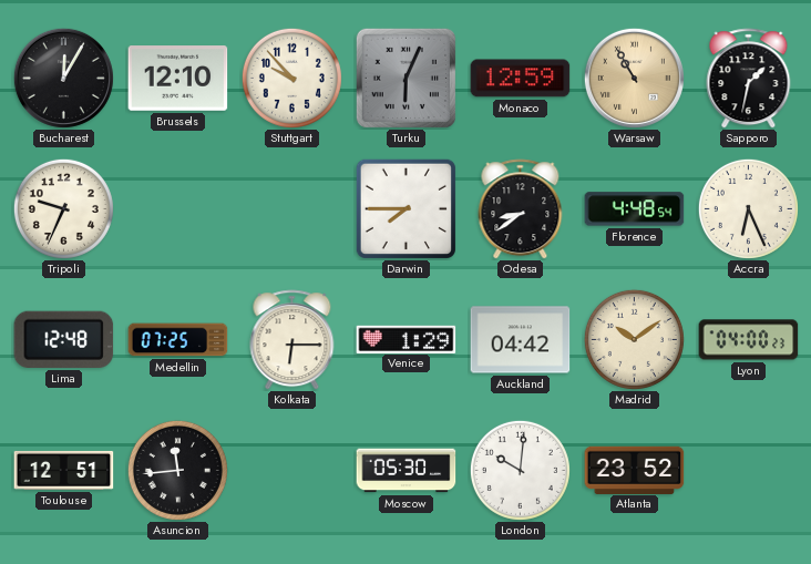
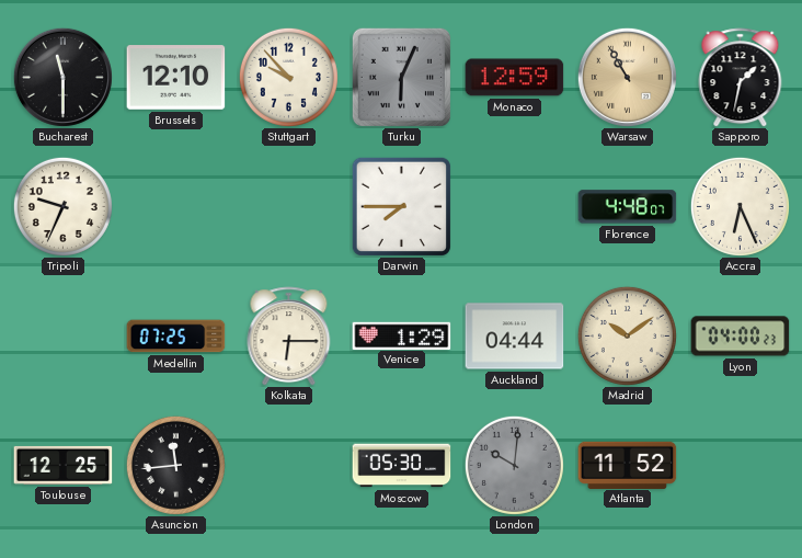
Bucharest: 12:05 -> 11:30 (62, 77)
Odesa: 8:39 -> none (521, 209)
Florence: 4:48:54 -> 4:48:07 (628, 207)
Lima: 12:48 -> none (64, 339)
Auckland: 04:42 -> 04:44 (515, 337)
Toulouse: 12:51 -> 12:25 (64, 465)
London dial: white -> grey (514, 465)
Atlanta: 23:52 -> 11:52 (628, 465)
